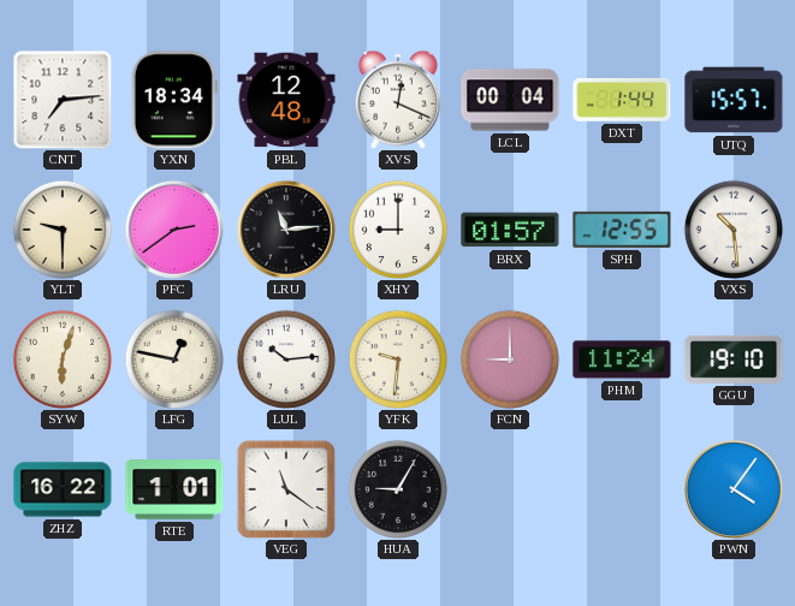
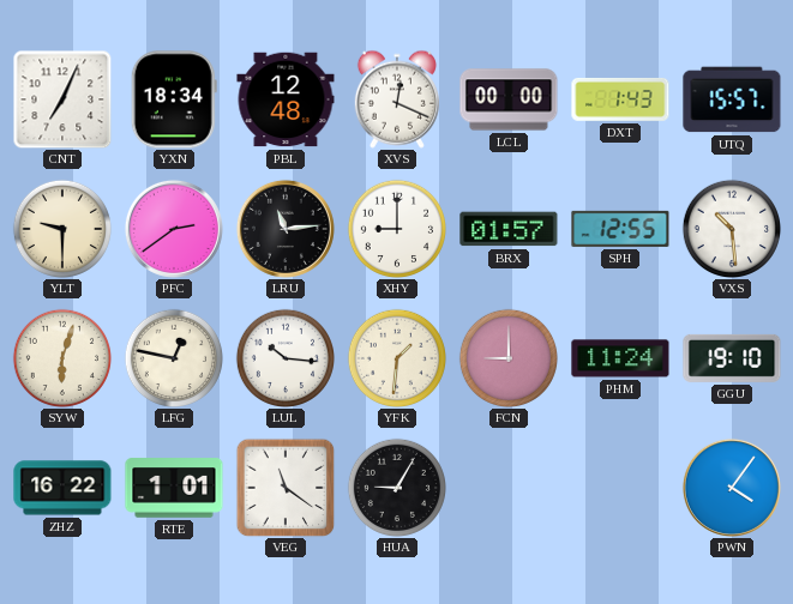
CNT: 7:14 -> 7:04 (62, 99)
LCL: 00:04 -> 00:00 (509, 99)
DXT: 1:44 -> 1:43 (620, 99)
LUL: 10:14 -> 10:16 (284, 357)
YFK: 9:31 -> 1:31 (396, 357)
